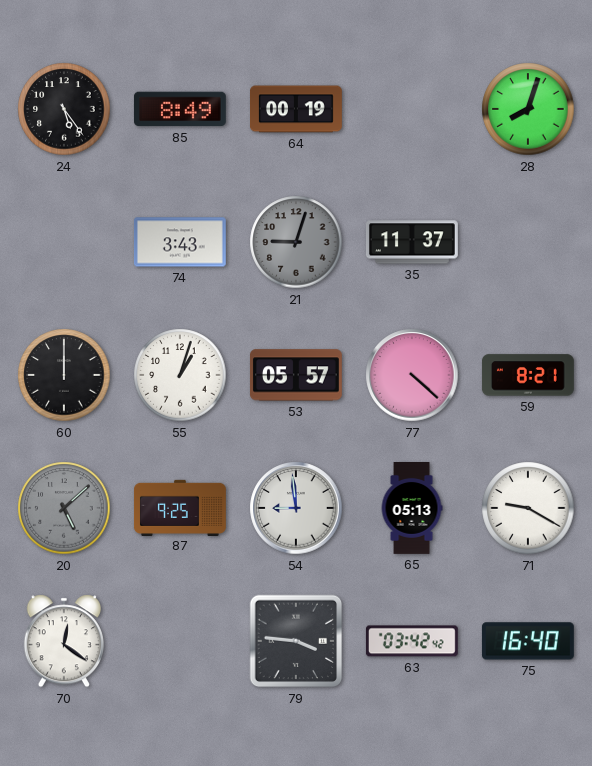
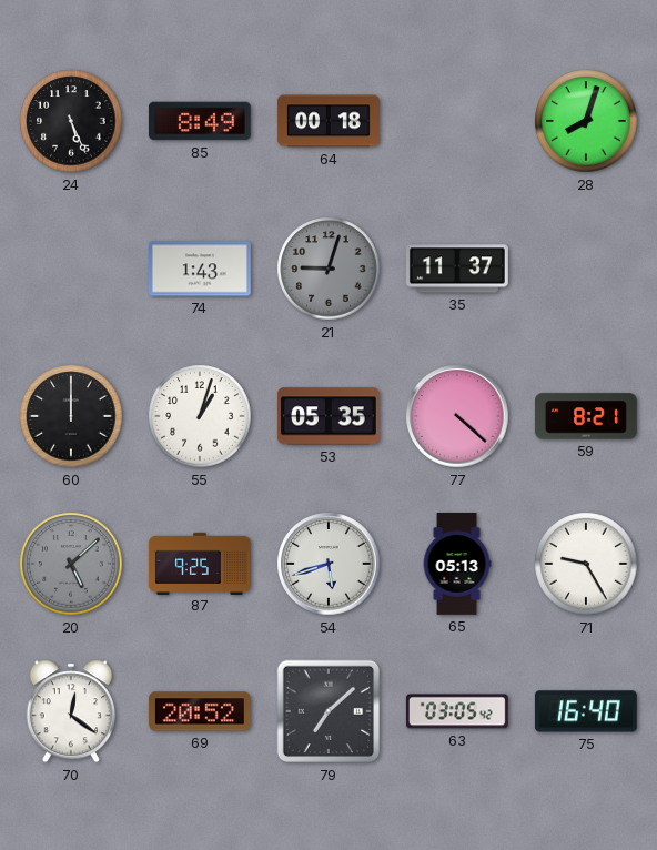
24: 5:24 -> 5:26 (71, 121)
64: 00:19 -> 00:18 (330, 121)
74: 3:43 -> 1:43 (200, 269)
53: 05:57 -> 05:35 (328, 416)
54: 8:59 -> 5:42 (328, 564)
71: 9:20 -> 9:25 (586, 564)
69: none -> 20:52 (200, 711)
79: 3:46 -> 7:08 (328, 711)
63: 03:42 -> 03:05 (457, 711)
